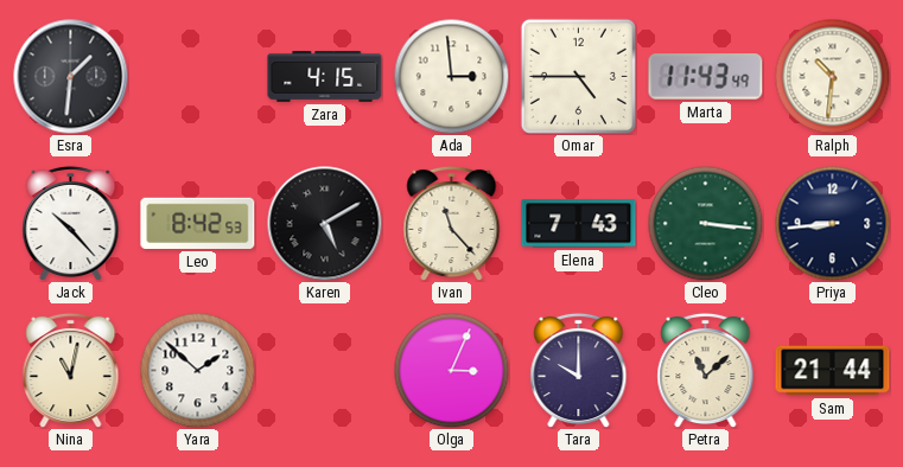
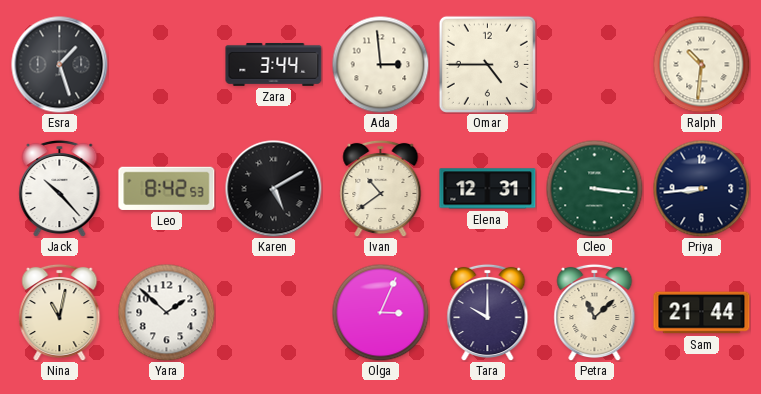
Esra: 1:31 -> 1:27 (60, 65)
Zara: 4:15 -> 3:44 (274, 65)
Marta: 11:43 -> none (706, 77)
Ivan: 11:23 -> 10:39 (381, 188)
Elena: 7:43 -> 12:31 (488, 189)
